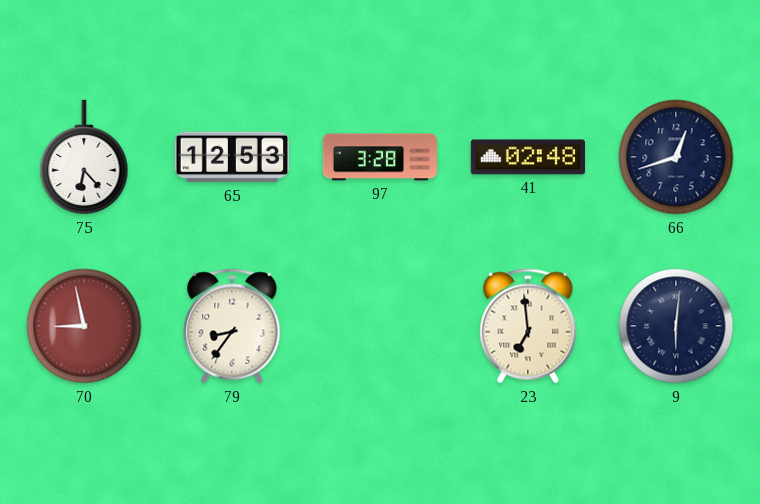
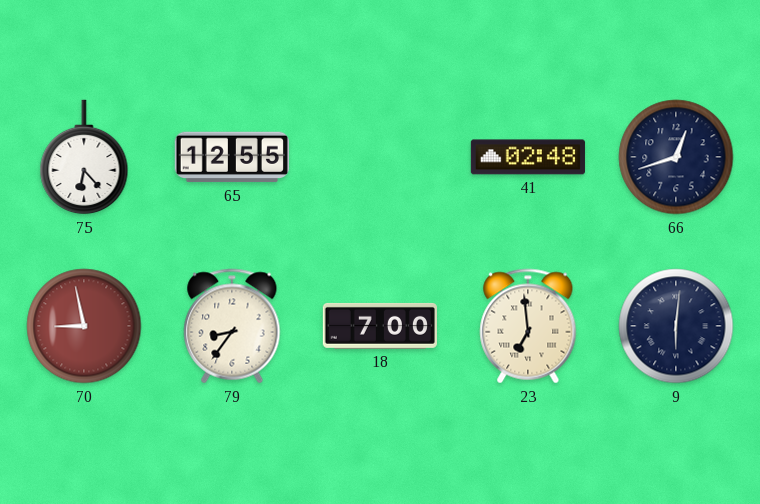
65: 12:53 -> 12:55 (232, 157)
97: 3:28 -> none (379, 157)
18: none -> 7:00 (380, 326)
